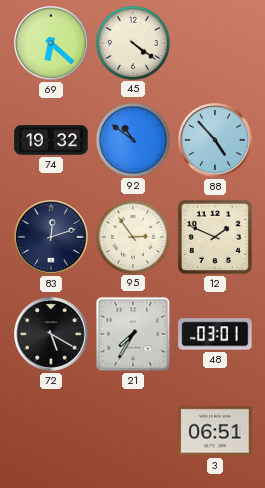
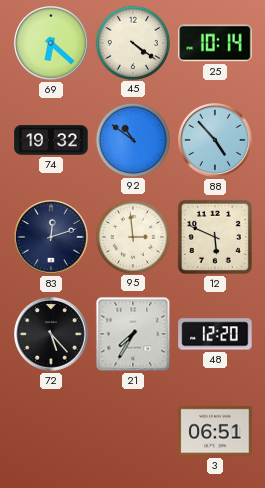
25: none -> 10:14 (215, 43)
95: 2:54 -> 2:59 (132, 236)
12: 1:49 -> 5:49 (215, 237)
72: 5:20 -> 5:23 (51, 334)
48: 03:01 -> 12:20 (215, 334)
